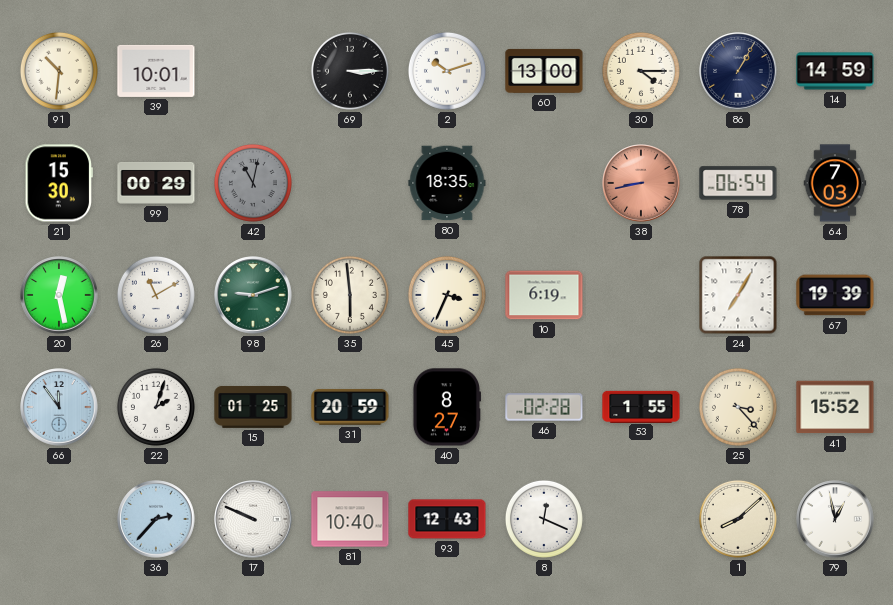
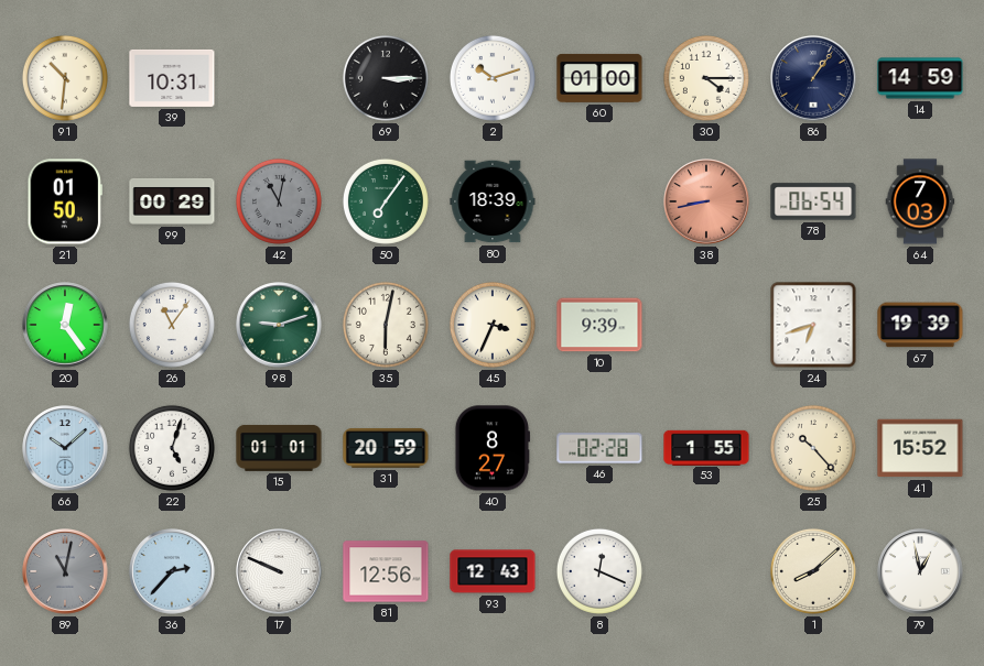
39: 10:01 -> 10:31 (172, 78)
60: 13:00 -> 01:00 (599, 78)
86: 1:05 -> 1:06 (813, 78)
21: 15:30 -> 01:50 (65, 201)
50: none -> 7:06 (386, 201)
80: 18:35 -> 18:39 (493, 201)
20: 12:28 -> 12:24 (65, 325)
26: 11:10 -> 11:06 (172, 325)
35: 5:59 -> 6:02 (386, 325)
10: 6:19 -> 9:39 (599, 325)
24: 7:05 -> 6:42 (813, 325)
66: 11:54 -> 10:08 (65, 448)
22: 2:03 -> 5:03 (172, 448)
15: 01:25 -> 01:01 (279, 448)
25: 3:23 -> 10:23 (813, 448)
89: none -> 11:02 (65, 571)
81: 10:40 -> 12:56 (386, 571)
